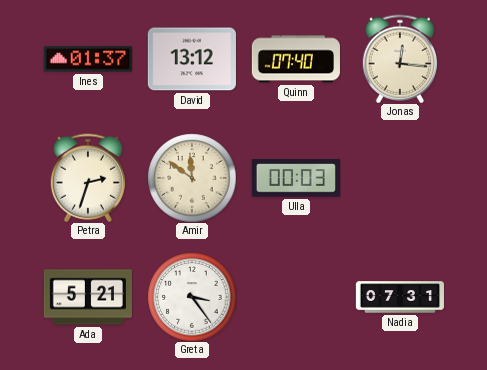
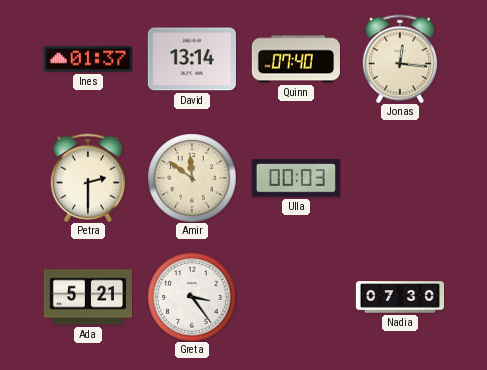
David: 13:12 -> 13:14 (192, 59)
Petra: 2:33 -> 2:30 (88, 178)
Nadia: 07:31 -> 07:30 (399, 297)
